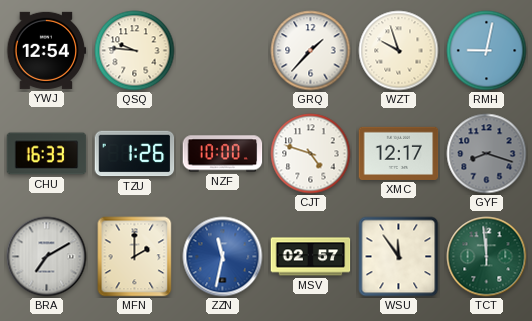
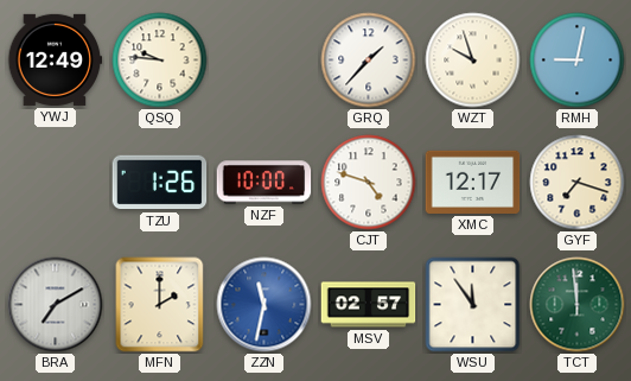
YWJ: 12:54 -> 12:49 (56, 59)
CHU: 16:33 -> none (47, 154)
GYF: 8:18 -> 7:18 (578, 183)
GYF dial: grey -> cream (578, 183)
